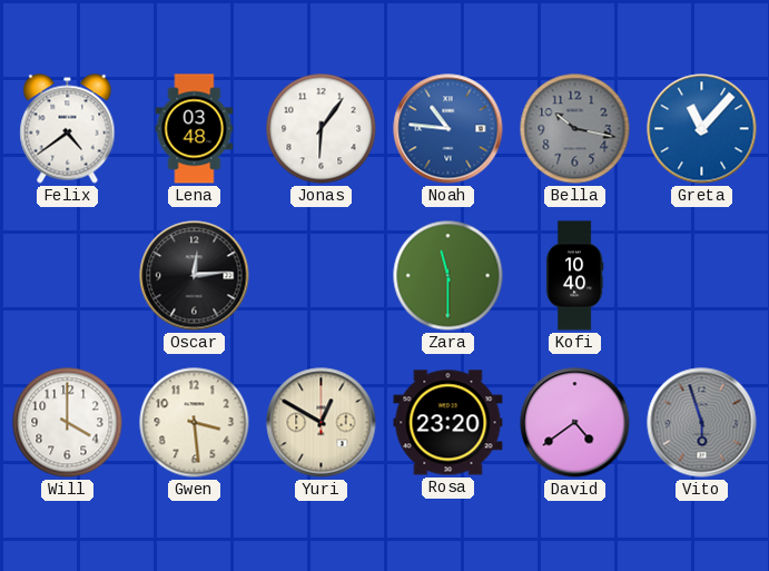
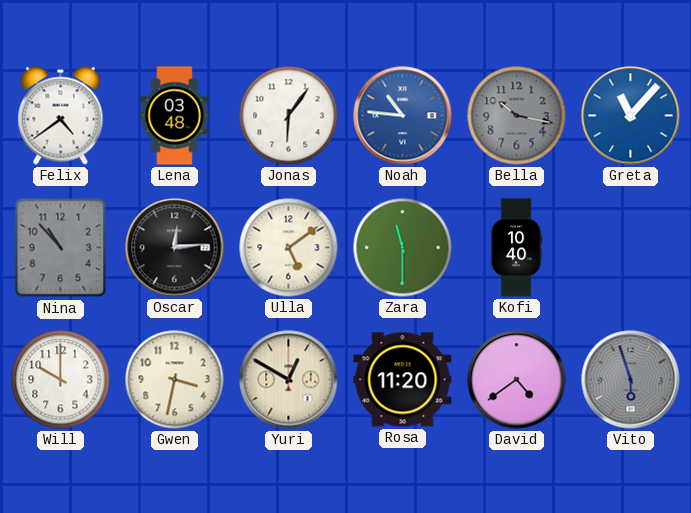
Nina: none -> 10:53 (61, 248)
Ulla: none -> 5:09 (289, 248)
Will: 4:00 -> 10:00 (61, 380)
Gwen: 3:29 -> 3:32 (175, 380)
Rosa: 23:20 -> 11:20 (403, 380)
